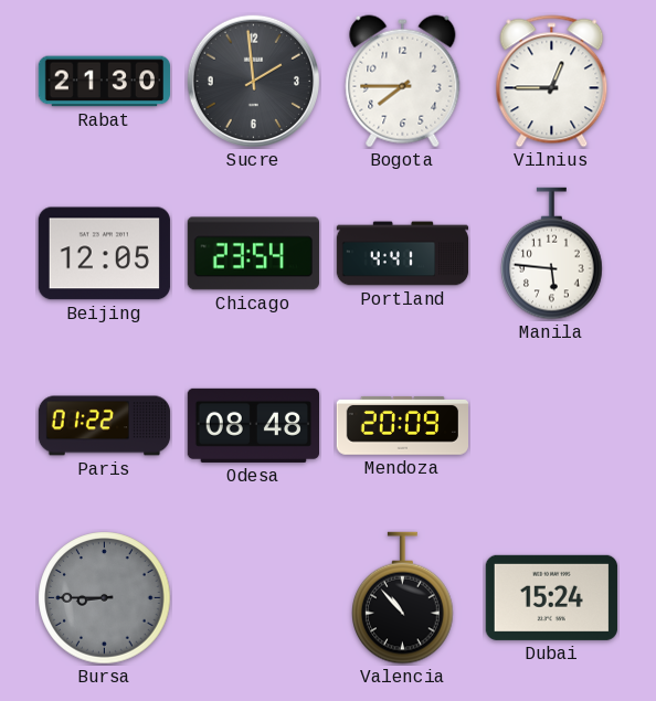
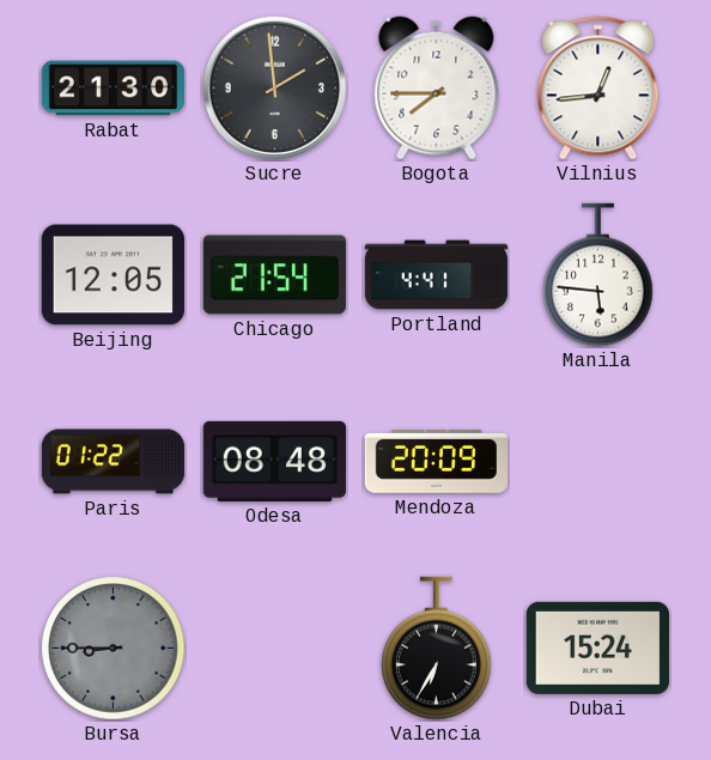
Vilnius: 12:45 -> 12:44 (598, 89)
Chicago: 23:54 -> 21:54 (274, 275)
Valencia: 10:53 -> 6:35 (437, 649)
